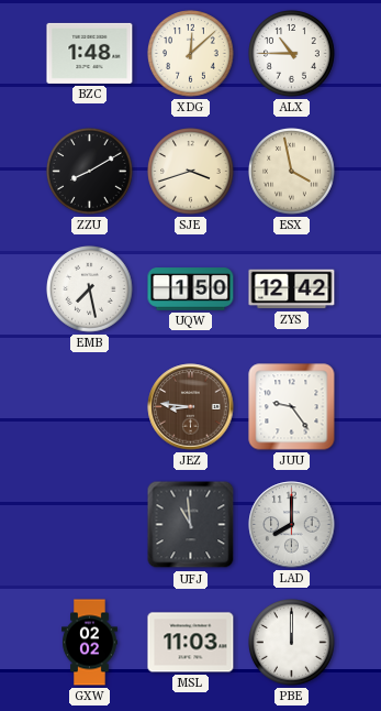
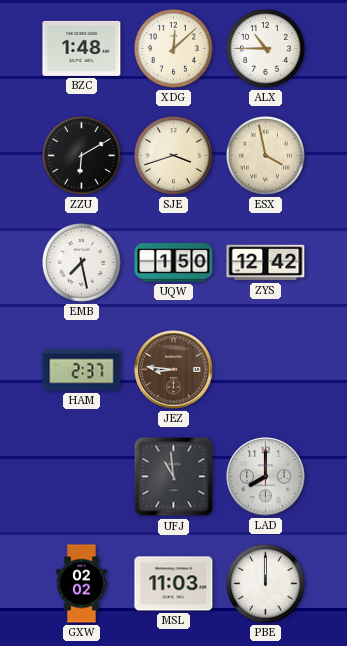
ZZU: 8:10 -> 6:10 (82, 156)
HAM: none -> 2:37 (82, 370)
JUU: 9:24 -> none (292, 407)
